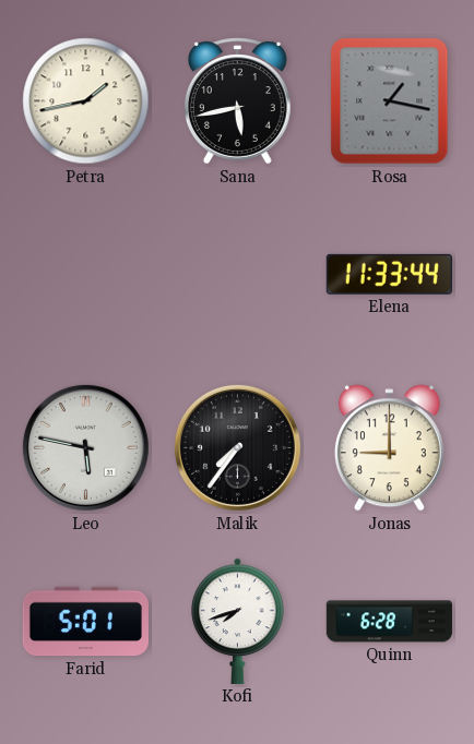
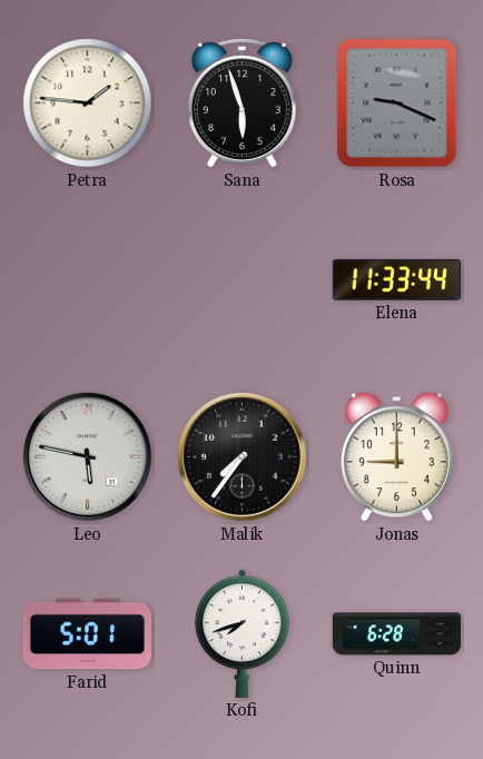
Petra: 1:43 -> 1:46 (88, 103)
Sana: 5:43 -> 5:57 (241, 103)
Rosa: 1:17 -> 9:19 (397, 103)
